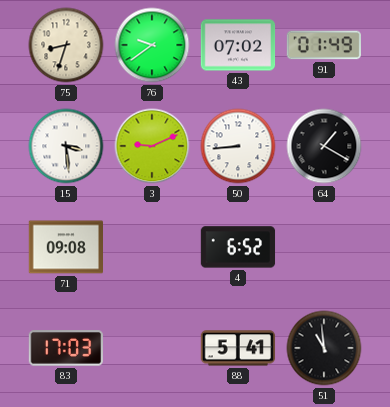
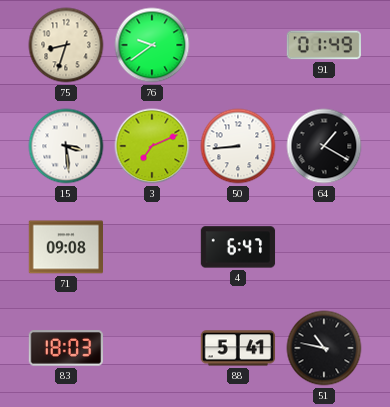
43: 07:02 -> none (238, 45)
3: 9:11 -> 7:11 (152, 146)
4: 6:52 -> 6:47 (238, 247)
83: 17:03 -> 18:03 (65, 348)
51: 10:59 -> 10:47 (324, 348)
